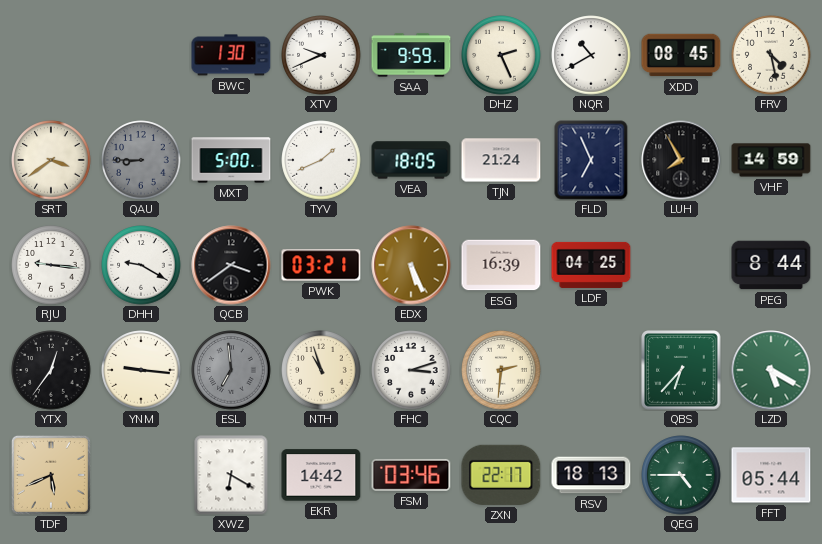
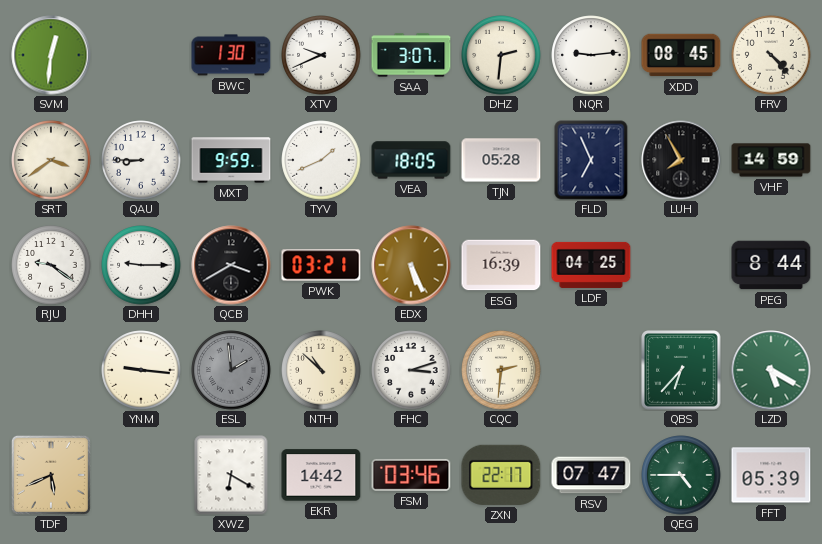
SVM: none -> 12:31 (51, 55)
SAA: 9:59 -> 3:07 (411, 55)
DHZ: 2:26 -> 2:31 (501, 55)
NQR: 10:40 -> 9:14 (591, 55)
FRV: 4:28 -> 4:23 (771, 55)
QAU dial: grey -> white (141, 160)
MXT: 5:00 -> 9:59 (231, 160)
TJN: 21:24 -> 05:28 (501, 160)
RJU: 9:16 -> 9:21 (51, 265)
DHH: 9:20 -> 9:15 (141, 265)
QCB: 3:39 -> 3:40 (231, 265)
YTX: 12:36 -> none (51, 370)
ESL: 6:59 -> 1:59 (231, 370)
NTH: 10:57 -> 10:52 (321, 370)
RSV: 18:13 -> 07:47 (591, 475)
FFT: 05:44 -> 05:39 (771, 475)
